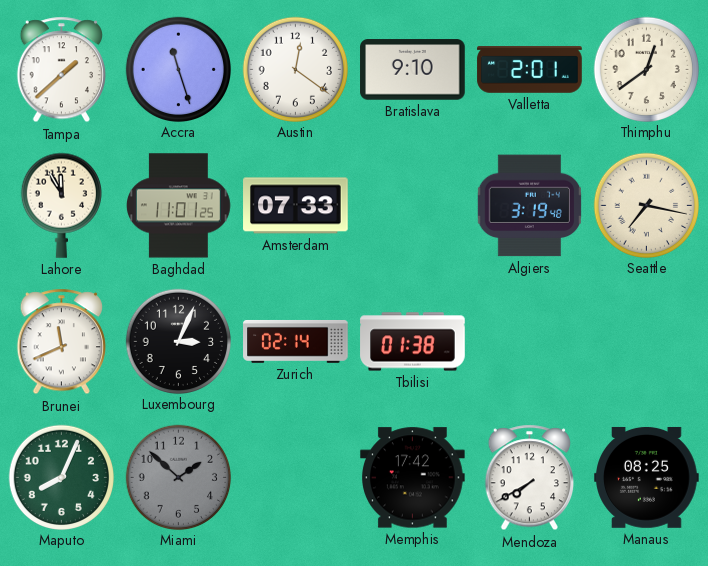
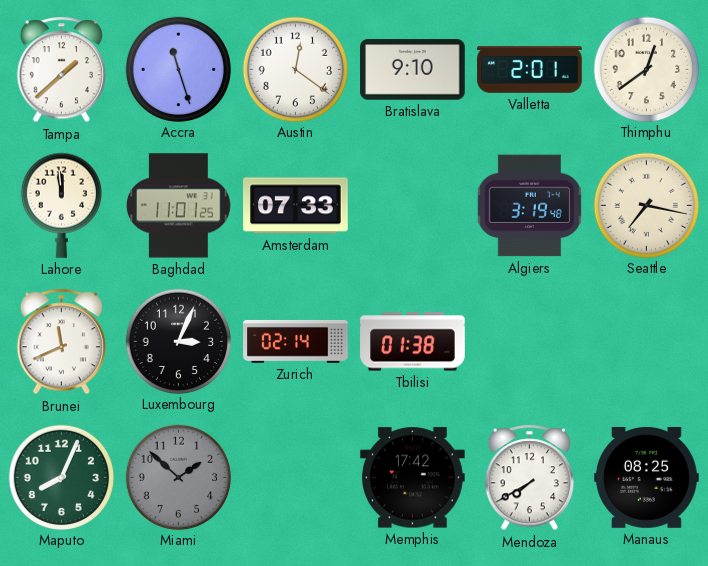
Lahore: 11:55 -> 11:59 (61, 205)
